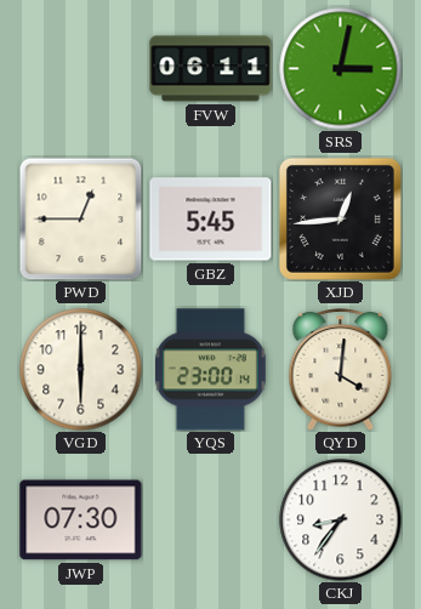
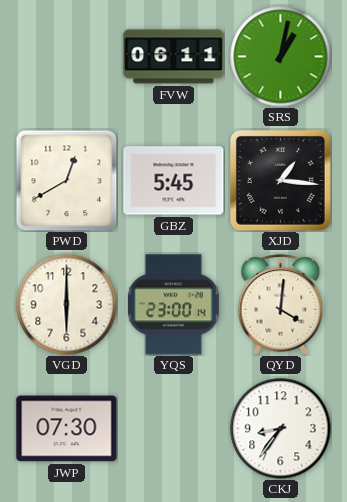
SRS: 3:02 -> 1:02 (281, 57)
PWD: 12:45 -> 12:40 (66, 180)
XJD: 12:44 -> 1:16 (280, 180)
